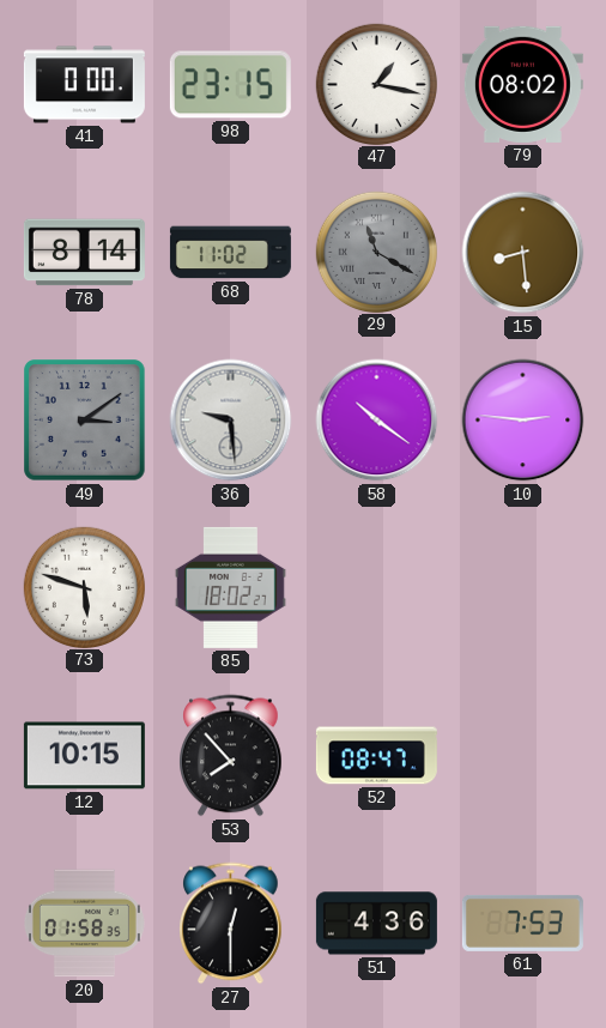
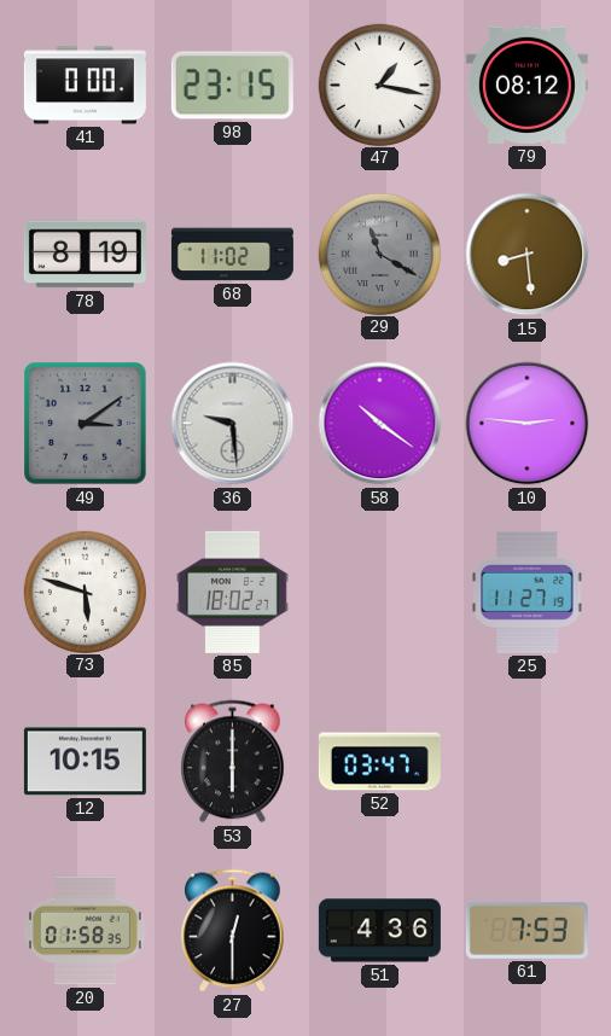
79: 08:02 -> 08:12 (526, 85)
78: 8:14 -> 8:19 (85, 255)
25: none -> 11:27 (528, 592)
53: 7:53 -> 6:00 (233, 762)
52: 08:47 -> 03:47 (379, 762)
